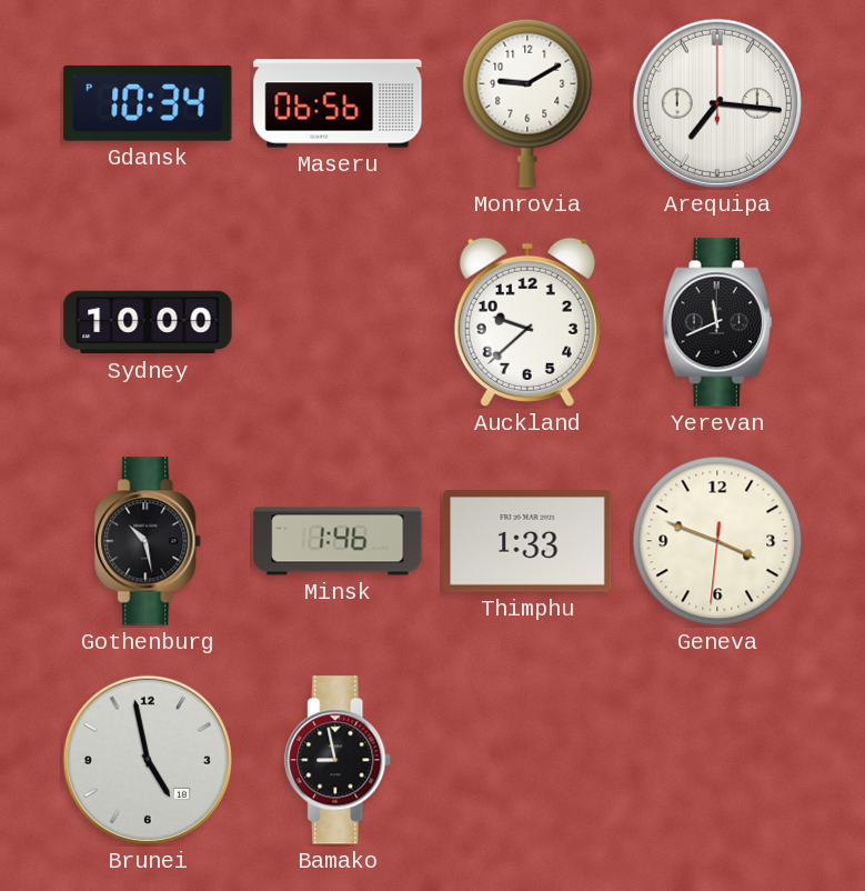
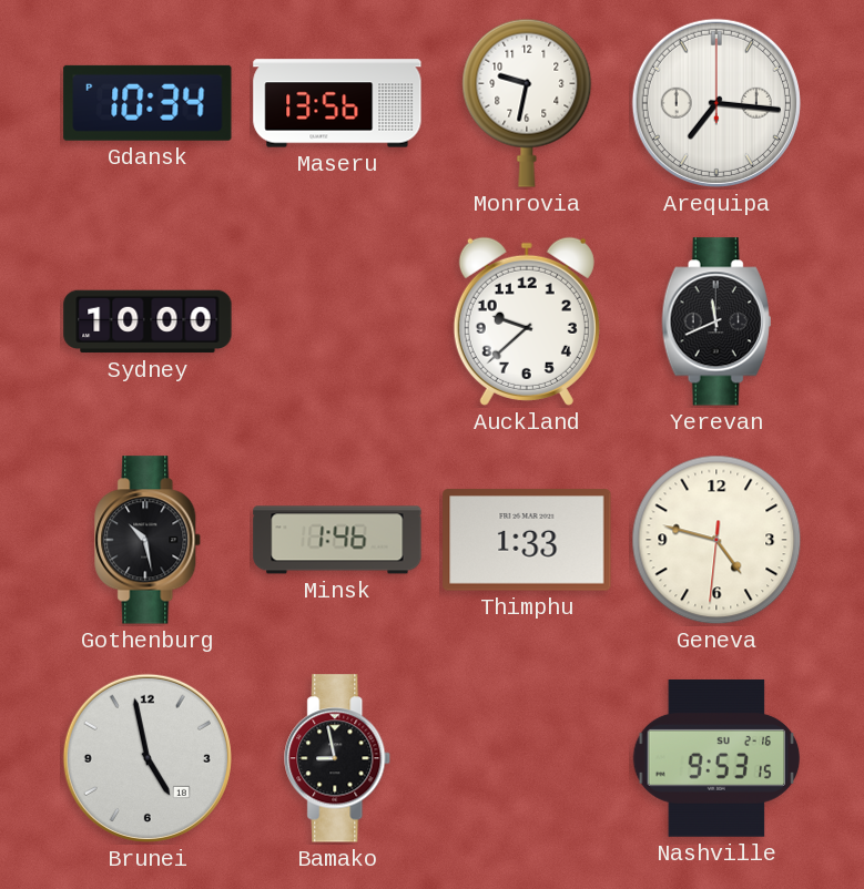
Maseru: 06:56 -> 13:56 (337, 103)
Monrovia: 9:10 -> 9:32 (527, 103)
Geneva: 3:48 -> 4:47 (716, 540)
Nashville: none -> 9:53 (716, 758)
